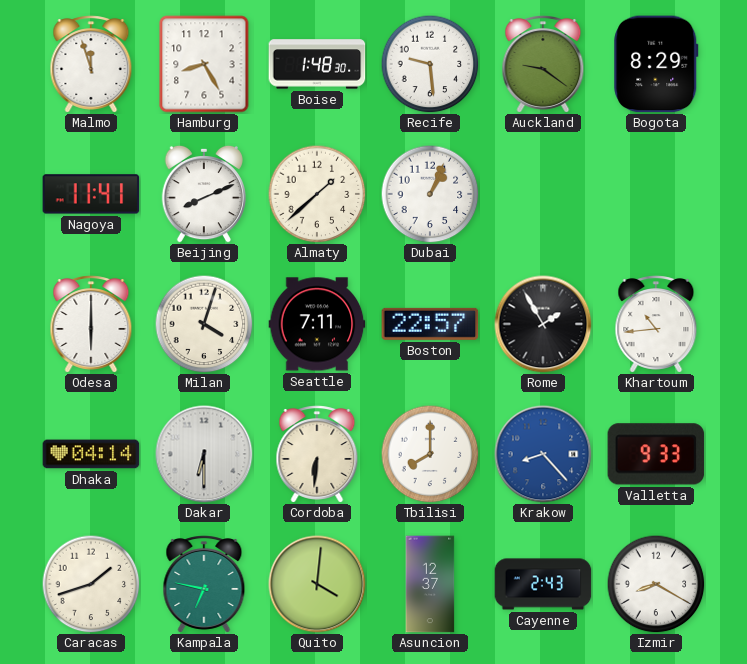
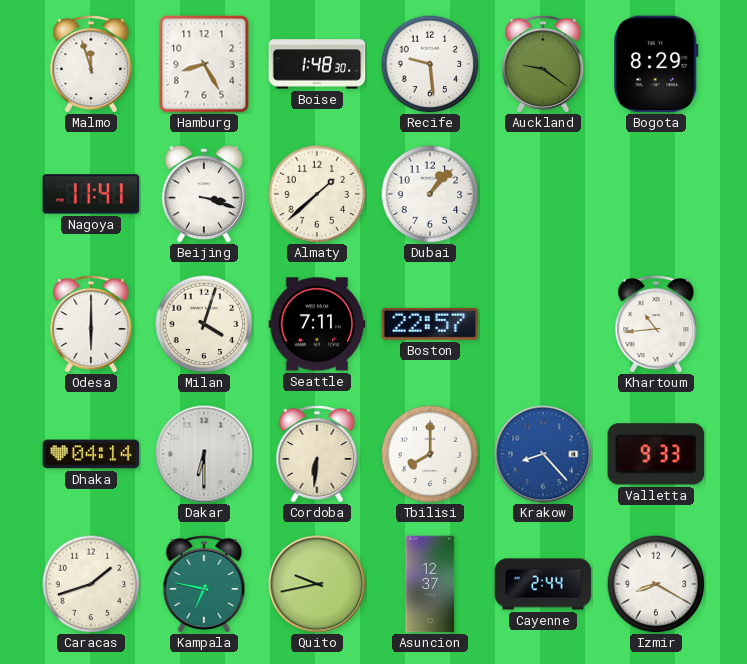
Beijing: 8:11 -> 3:18 (203, 194)
Dubai: 1:04 -> 1:07 (430, 194)
Rome: 1:55 -> none (543, 324)
Quito: 4:01 -> 9:43 (317, 584)
Cayenne: 2:43 -> 2:44 (543, 584)
